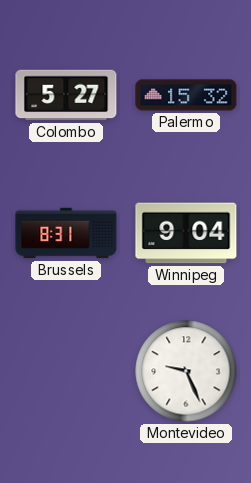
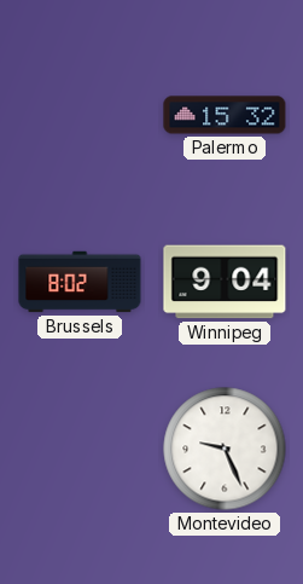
Colombo: 5:27 -> none (66, 95)
Brussels: 8:31 -> 8:02 (80, 282)
